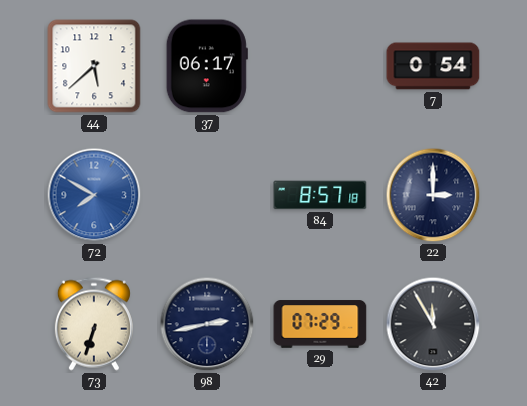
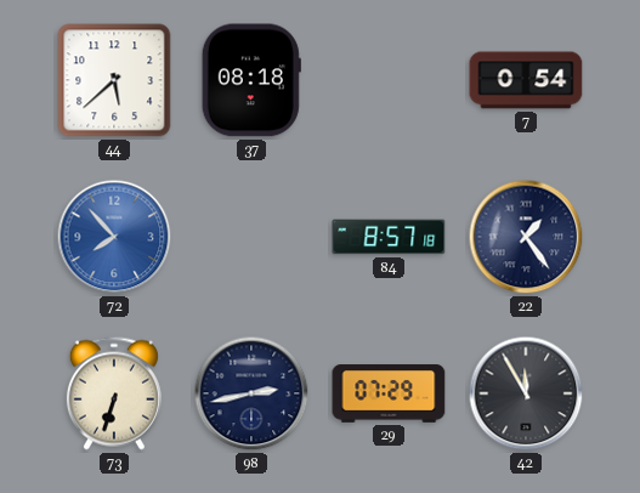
37: 06:17 -> 08:18 (251, 80)
72: 7:50 -> 7:53 (114, 237)
22: 3:00 -> 1:24 (526, 237)
